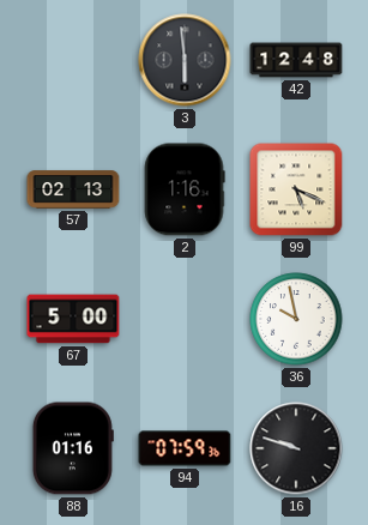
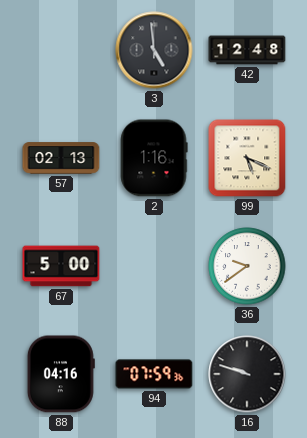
3: 5:59 -> 4:59 (154, 50)
36: 9:58 -> 9:39 (247, 266)
88: 01:16 -> 04:16 (61, 374)
